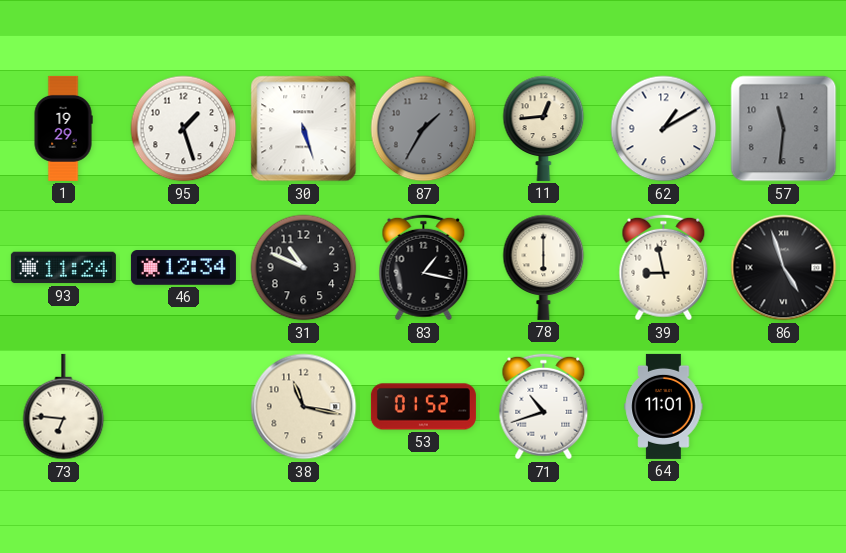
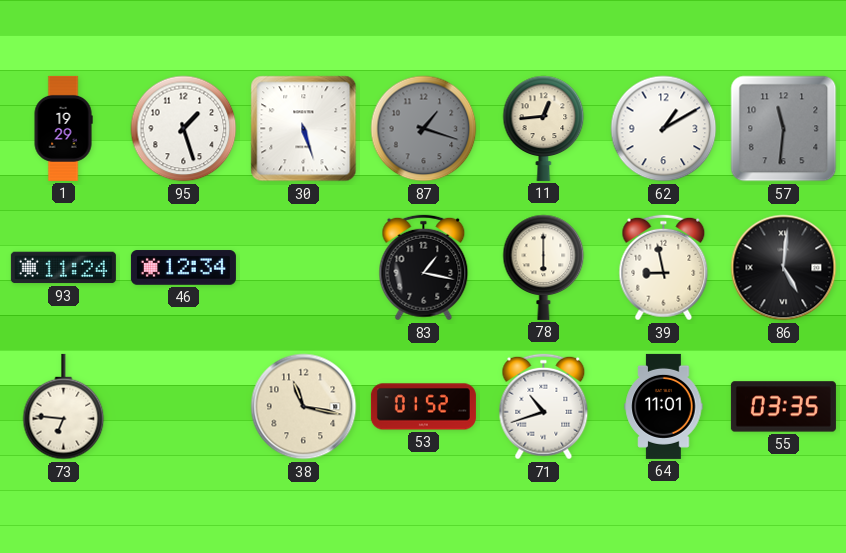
87: 1:35 -> 1:18 (424, 129)
31: 10:49 -> none (304, 268)
86: 4:57 -> 5:01 (784, 268)
55: none -> 03:35 (783, 407)
